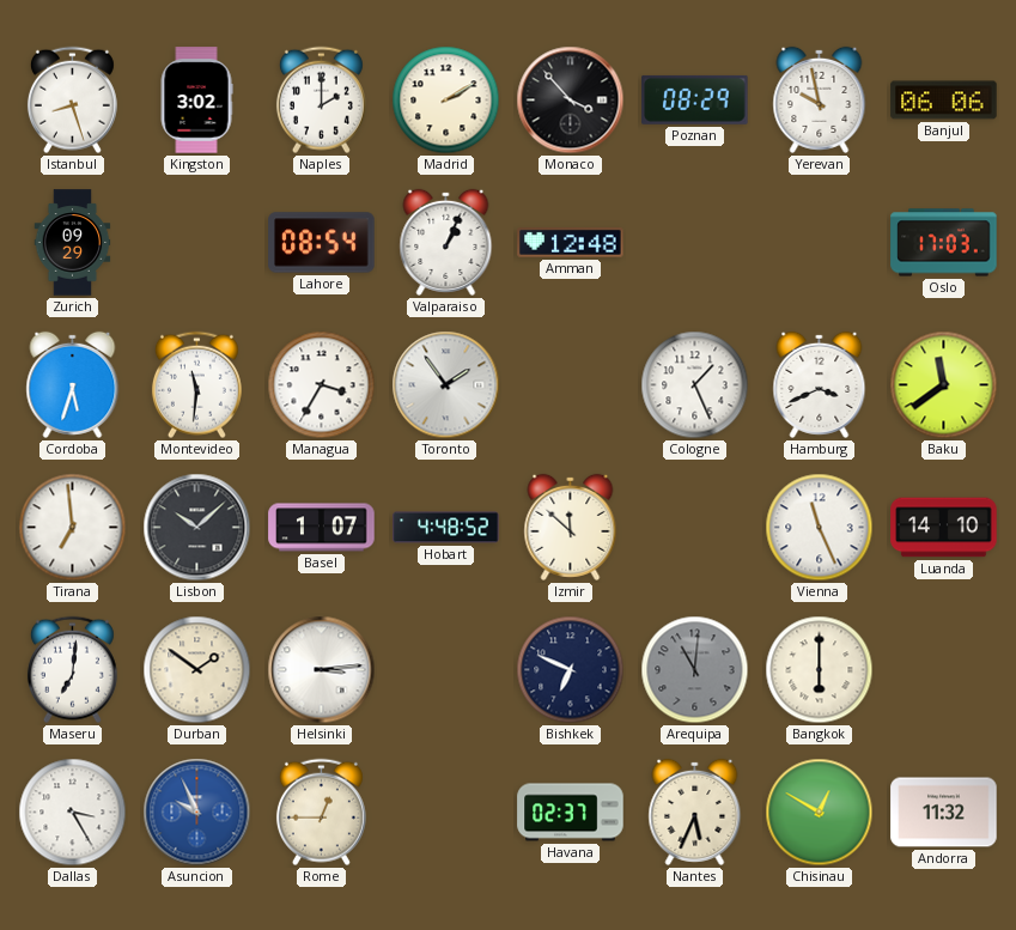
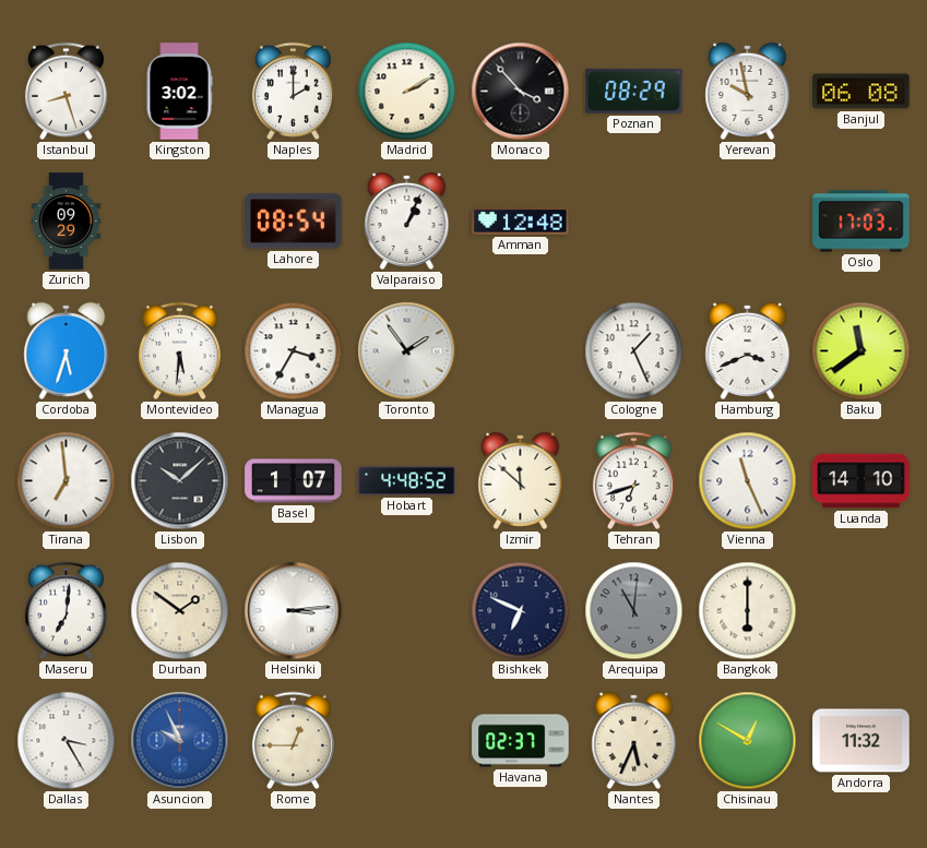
Banjul: 06:06 -> 06:08 (861, 92)
Montevideo: 11:31 -> 5:31 (179, 351)
Tehran: none -> 6:42 (633, 481)
